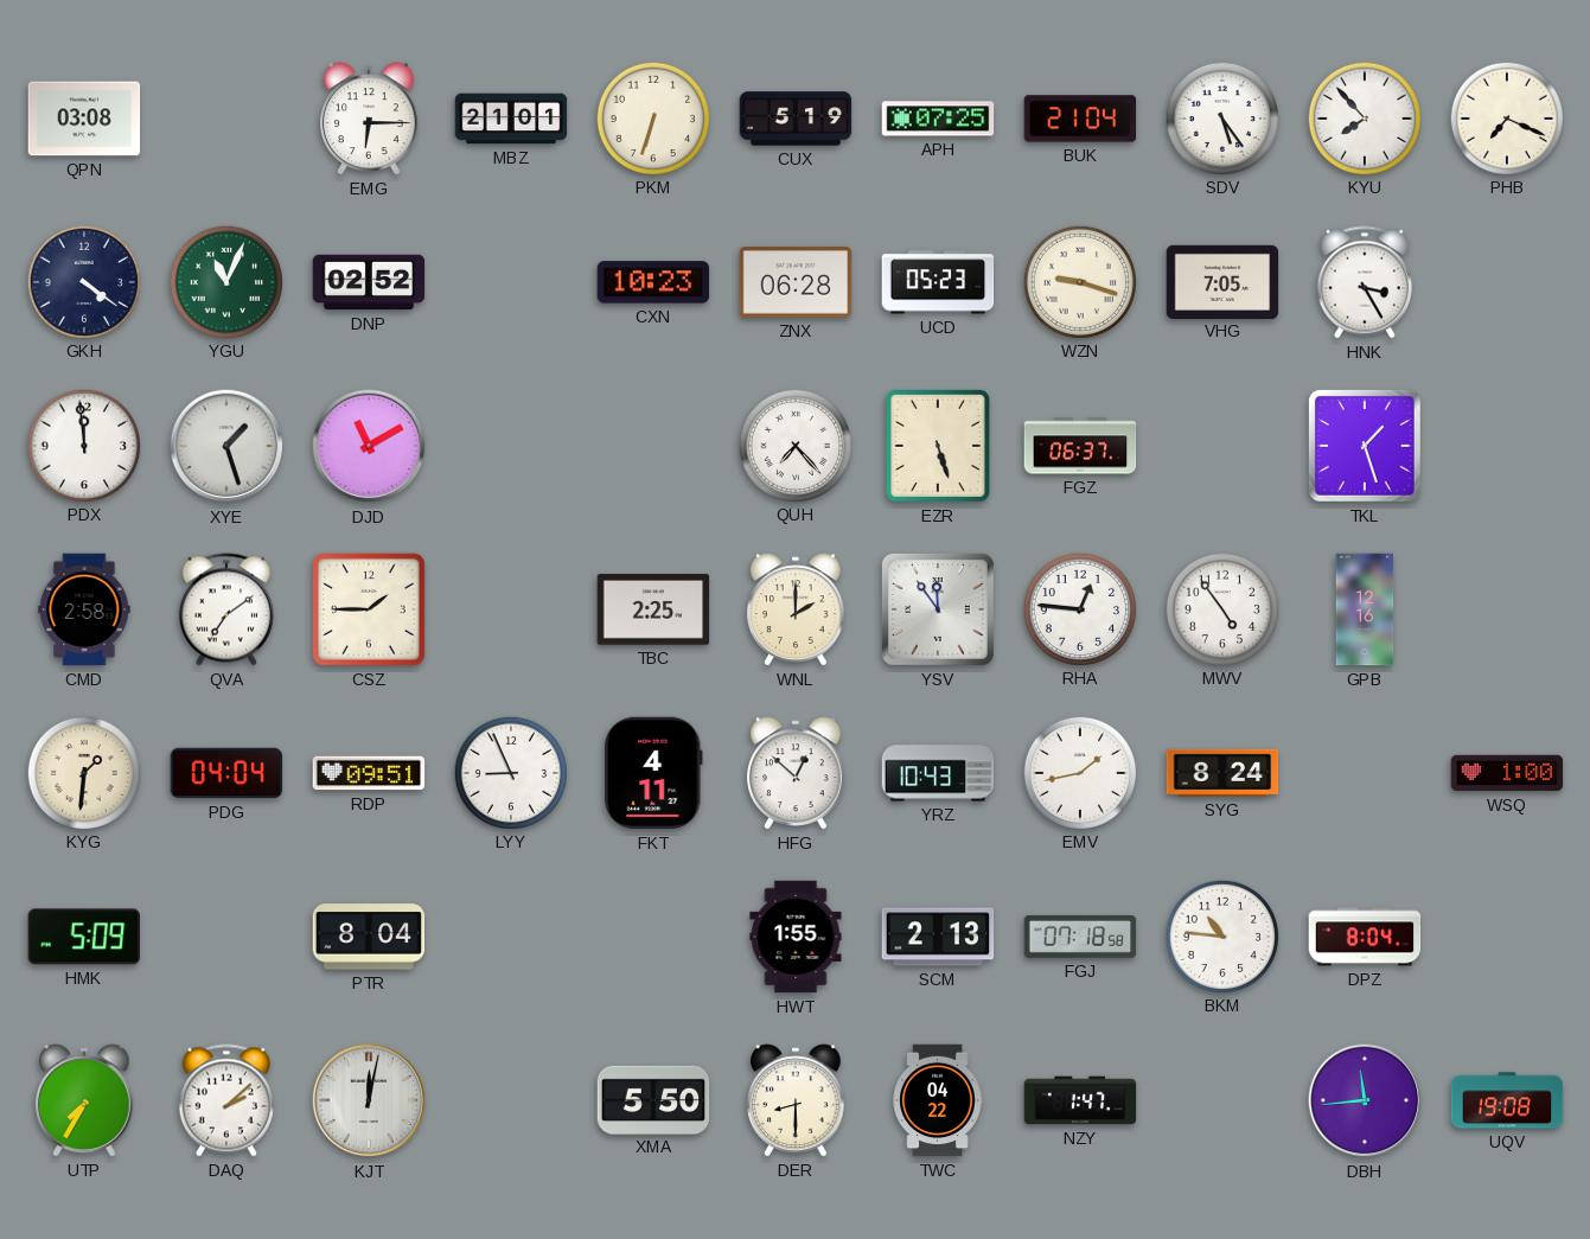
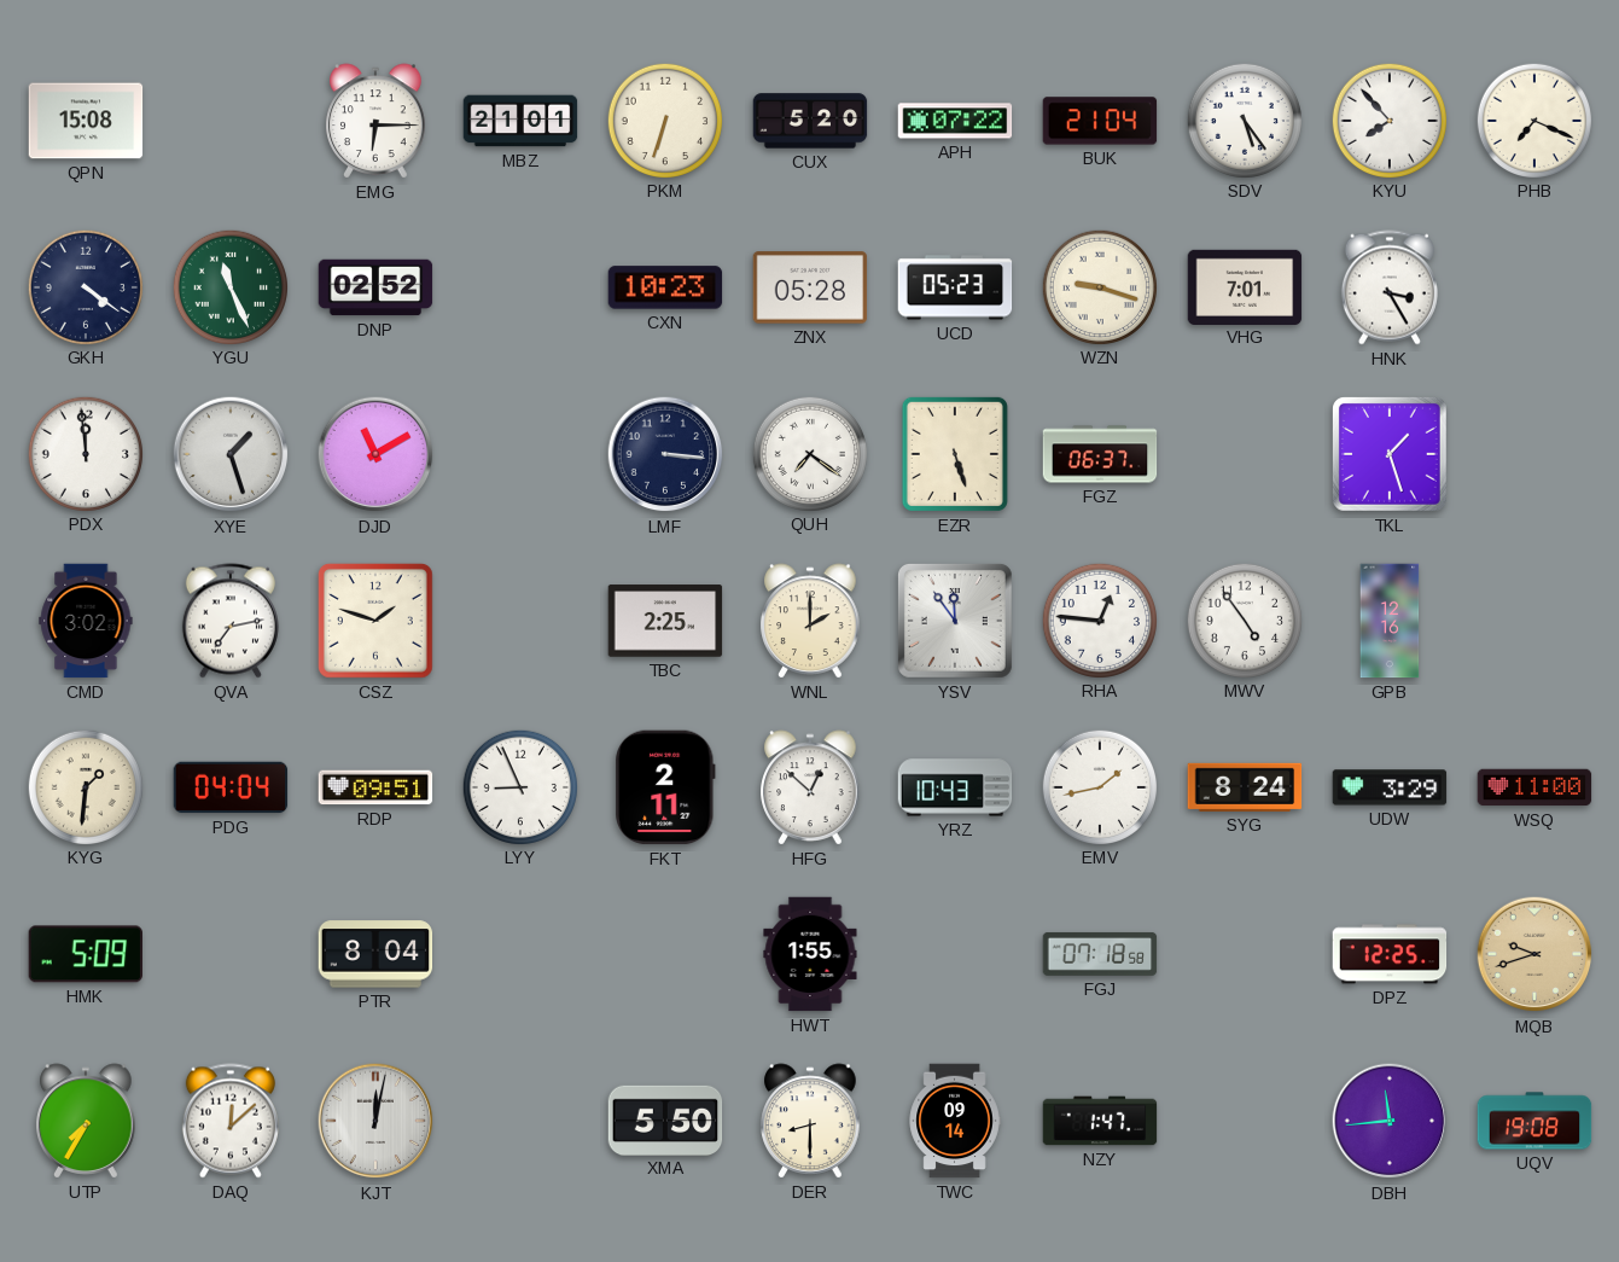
QPN: 03:08 -> 15:08 (86, 121)
CUX: 5:19 -> 5:20 (810, 121)
APH: 07:25 -> 07:22 (955, 121)
YGU: 11:04 -> 11:26 (229, 286)
ZNX: 06:28 -> 05:28 (810, 287)
VHG: 7:05 -> 7:01 (1245, 286)
LMF: none -> 3:16 (665, 454)
QUH: 7:23 -> 7:21 (809, 453)
CMD: 2:58 -> 3:02 (86, 621)
QVA: 7:09 -> 7:13 (231, 621)
CSZ: 1:45 -> 1:48 (375, 621)
FKT: 4:11 -> 2:11 (666, 787)
UDW: none -> 3:29 (1390, 787)
WSQ: 1:00 -> 11:00 (1534, 787)
SCM: 2:13 -> none (938, 937)
BKM: 10:46 -> none (1221, 935)
DPZ: 8:04 -> 12:25 (1390, 954)
MQB: none -> 9:42 (1534, 954)
DAQ: 2:08 -> 12:08 (231, 1121)
TWC: 04:22 -> 09:14 (955, 1121)
